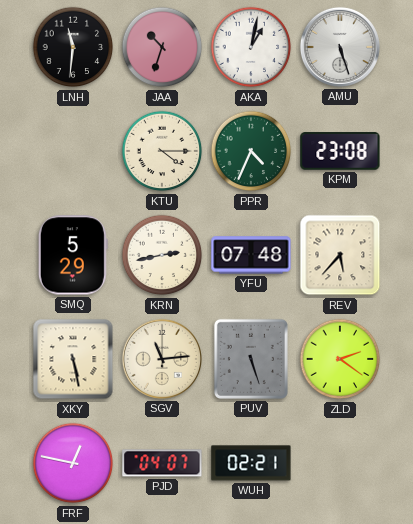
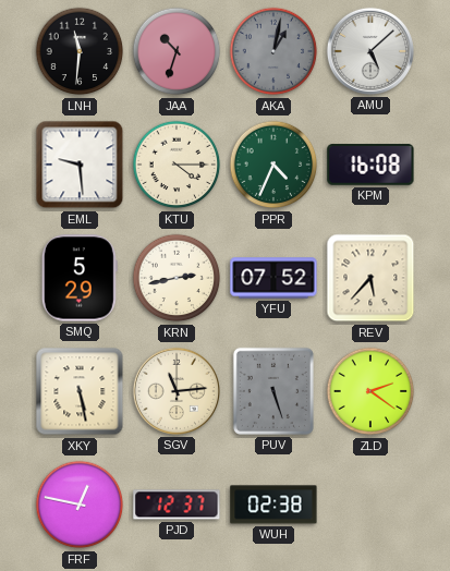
AKA dial: white -> grey (273, 51)
AMU: 5:27 -> 5:08 (370, 51)
EML: none -> 9:29 (80, 165)
KPM: 23:08 -> 16:08 (370, 165)
YFU: 07:48 -> 07:52 (273, 278)
PJD: 04:07 -> 12:37 (177, 505)
WUH: 02:21 -> 02:38 (273, 505)
